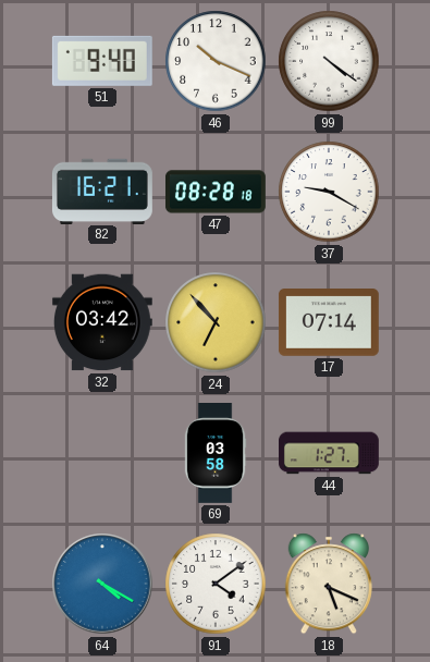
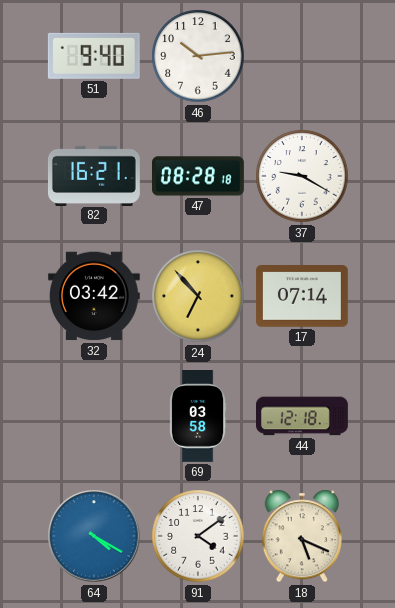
46: 10:19 -> 10:14 (198, 56)
99: 4:21 -> none (329, 61)
44: 1:27 -> 12:18 (303, 416)
